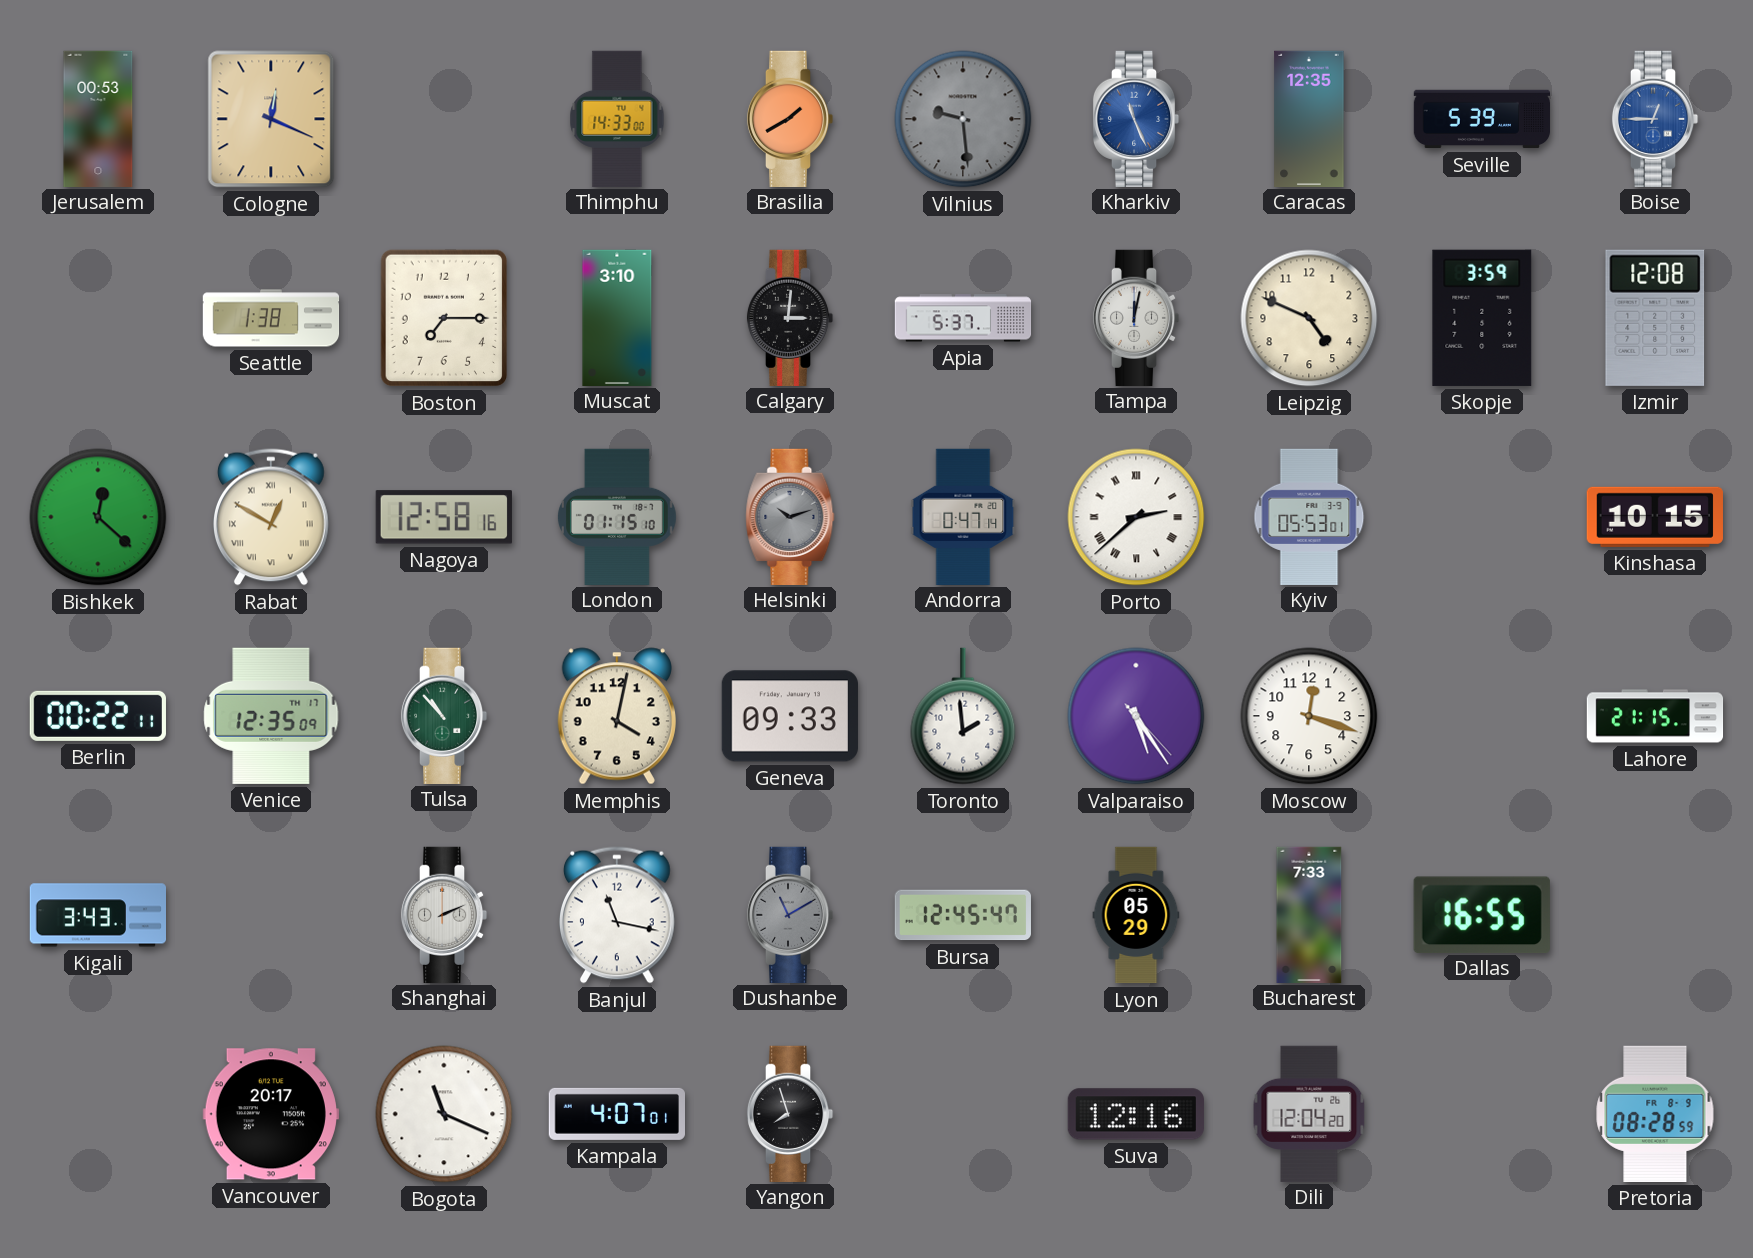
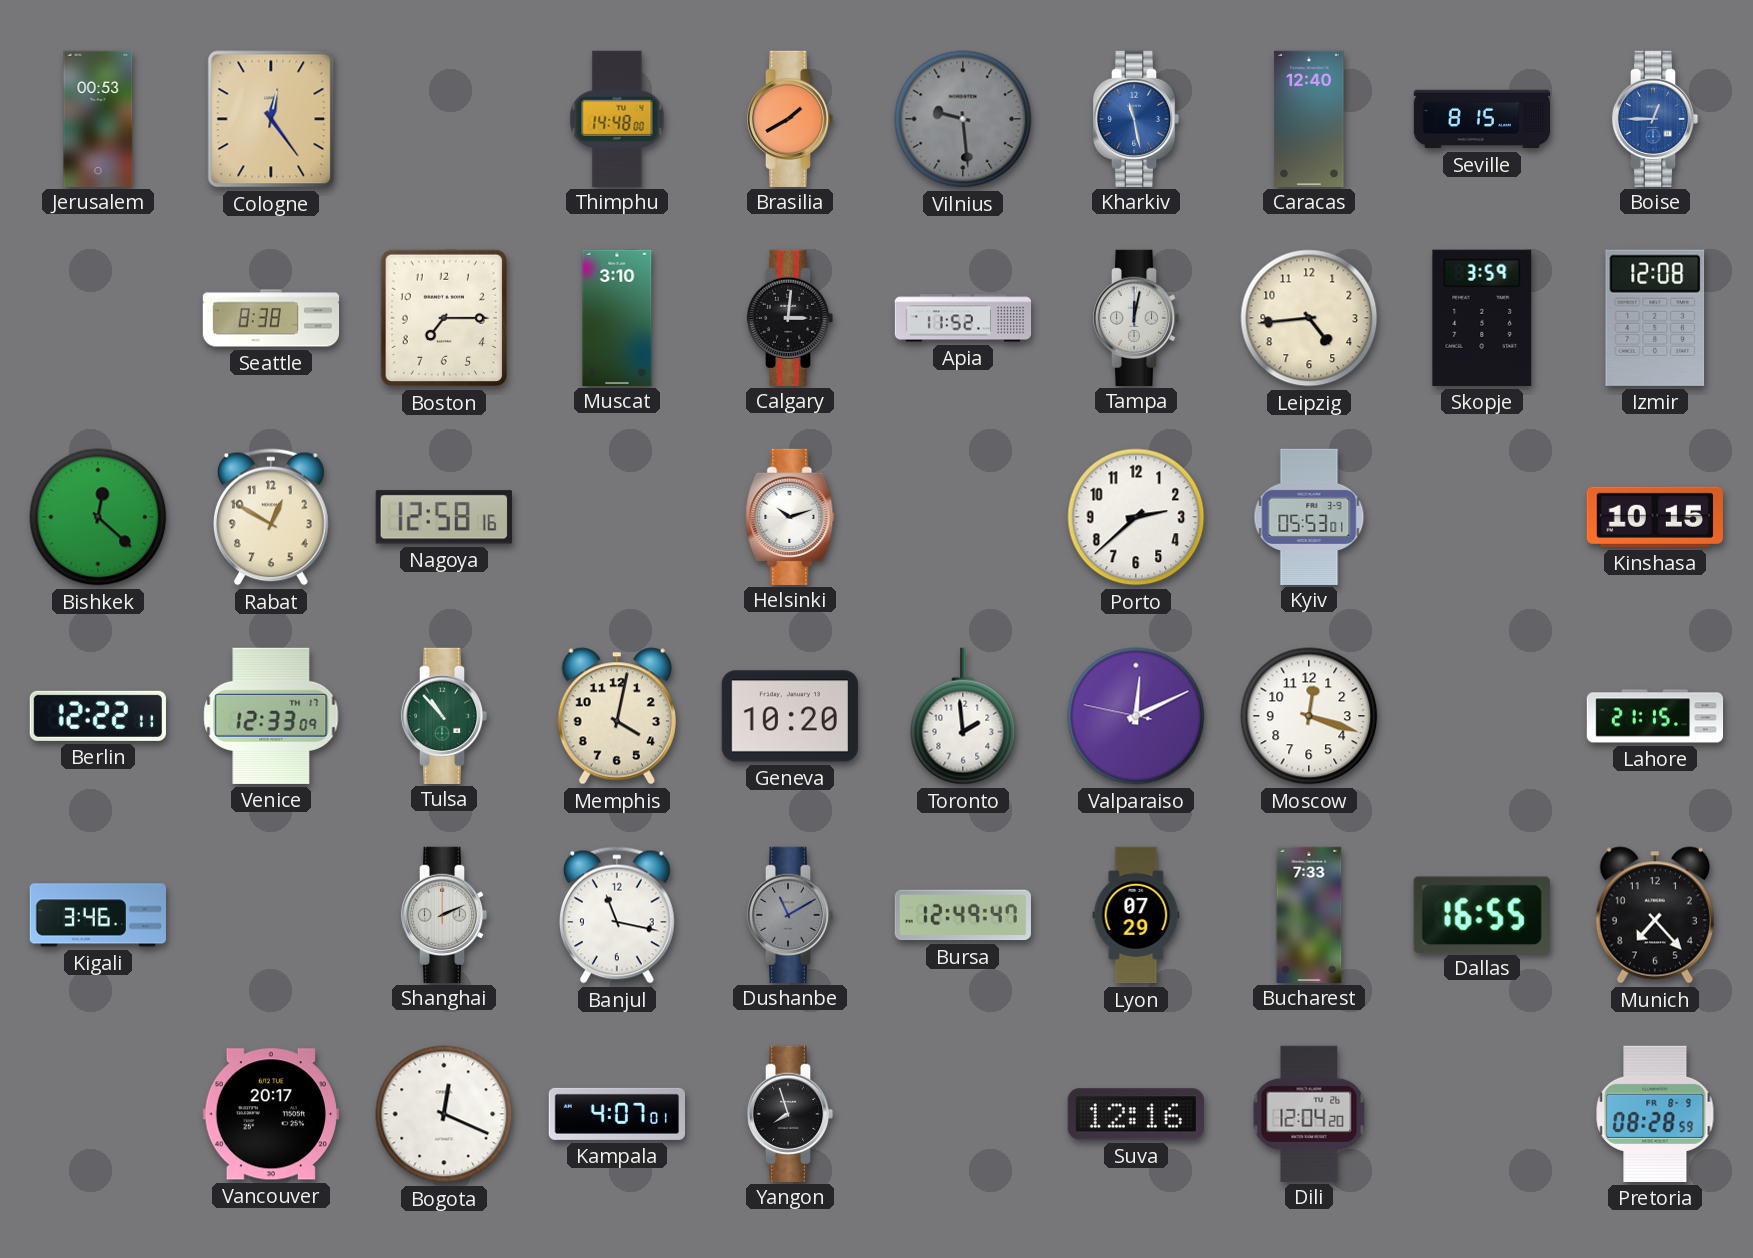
Cologne: 12:19 -> 12:24 (271, 119)
Thimphu: 14:33 -> 14:48 (617, 118)
Kharkiv: 11:26 -> 11:28 (1136, 118)
Caracas: 12:35 -> 12:40 (1309, 118)
Seville: 5:39 -> 8:15 (1482, 119)
Seattle: 1:38 -> 8:38 (271, 318)
Apia: 5:37 -> 11:52 (963, 318)
Leipzig: 4:49 -> 4:44 (1309, 318)
Rabat numerals: Roman -> Arabic (272, 517)
London: 01:15 -> none (617, 516)
Helsinki dial: grey -> white (790, 516)
Andorra: 0:47 -> none (963, 516)
Porto numerals: Roman -> Arabic (1136, 517)
Berlin: 00:22 -> 12:22 (98, 716)
Venice: 12:35 -> 12:33 (271, 716)
Geneva: 09:33 -> 10:20 (790, 716)
Valparaiso: 5:24 -> 12:10 (1136, 716)
Kigali: 3:43 -> 3:46 (97, 915)
Bursa: 12:45 -> 12:49 (962, 915)
Lyon: 05:29 -> 07:29 (1136, 915)
Munich: none -> 7:23 (1655, 915)
Bogota: 11:19 -> 12:19 (444, 1114)
